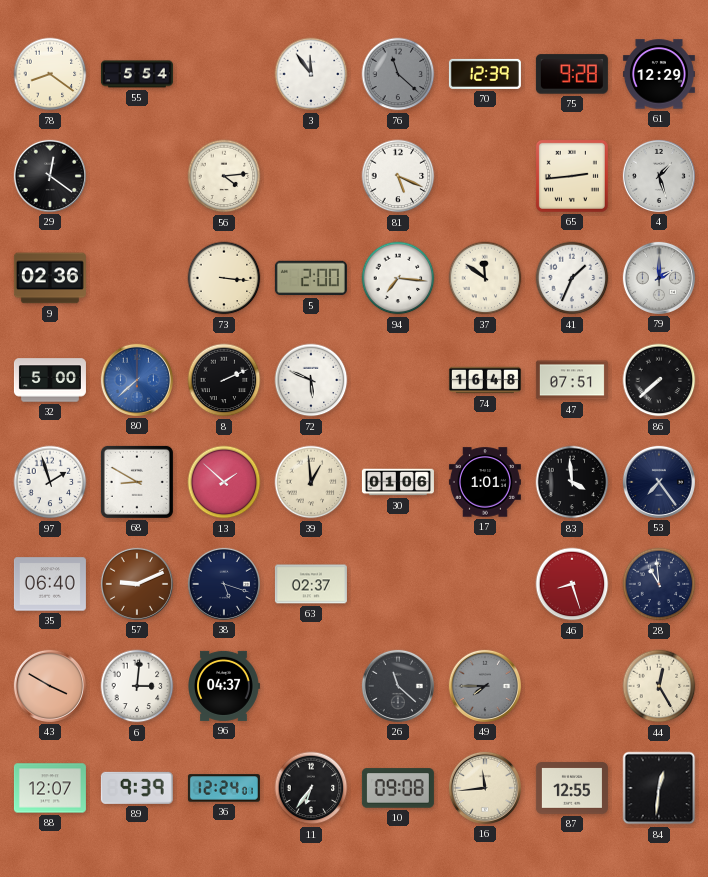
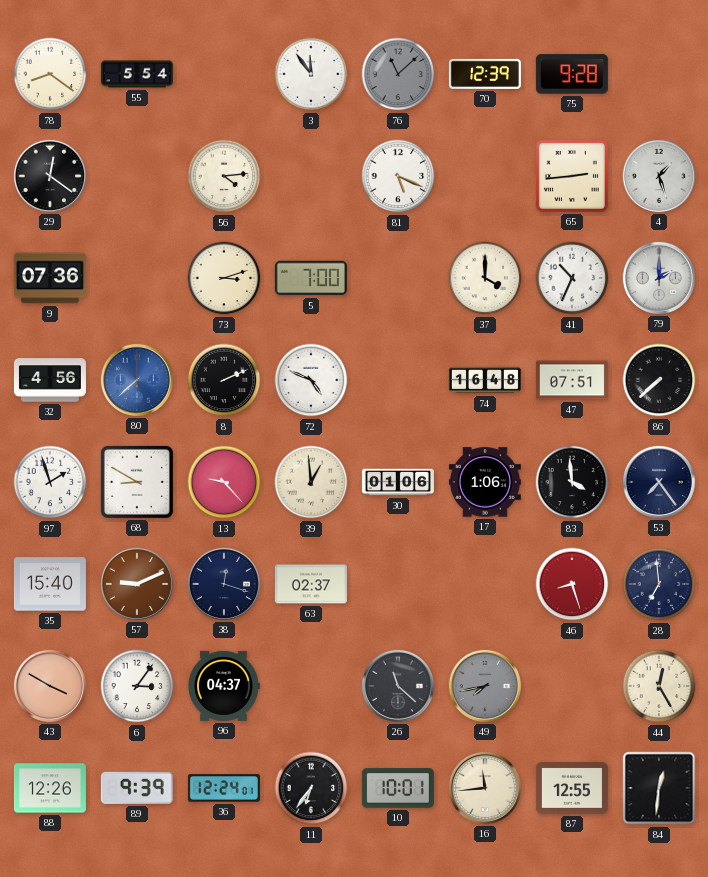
76: 11:22 -> 11:08 (398, 74)
61: 12:29 -> none (659, 74)
9: 02:36 -> 07:36 (50, 278)
73: 3:16 -> 3:12 (224, 278)
5: 2:00 -> 7:00 (311, 278)
94: 7:16 -> none (398, 278)
37: 11:51 -> 4:00 (485, 278)
41: 1:34 -> 10:34 (572, 278)
32: 5:00 -> 4:56 (50, 380)
72: 5:49 -> 4:49 (311, 380)
13: 1:52 -> 9:23 (224, 482)
17: 1:01 -> 1:06 (485, 482)
35: 06:40 -> 15:40 (50, 584)
38: 5:18 -> 12:18 (224, 584)
28: 10:59 -> 6:59 (659, 584)
6: 3:01 -> 3:06 (137, 686)
49: 7:45 -> 7:43 (485, 686)
88: 12:07 -> 12:26 (50, 788)
10: 09:08 -> 10:01 (398, 788)
